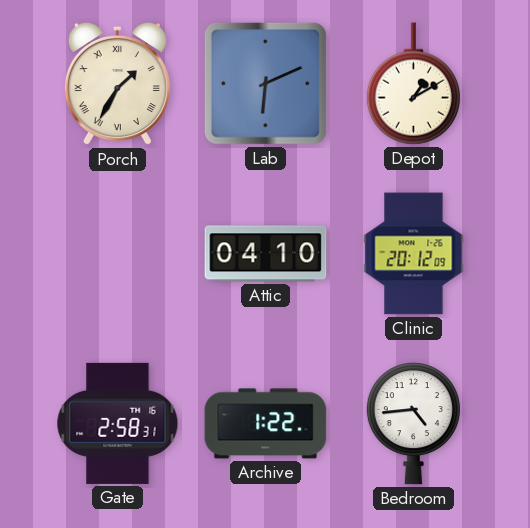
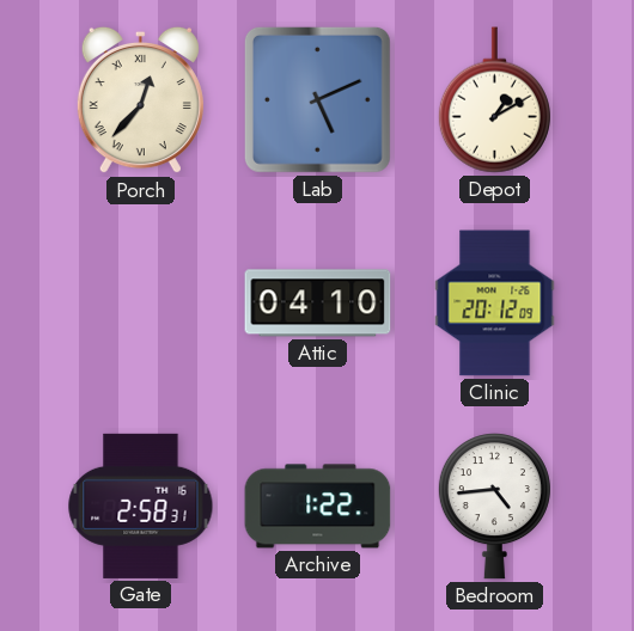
Porch: 1:35 -> 12:37 (140, 100)
Lab: 6:11 -> 5:11 (317, 99)
